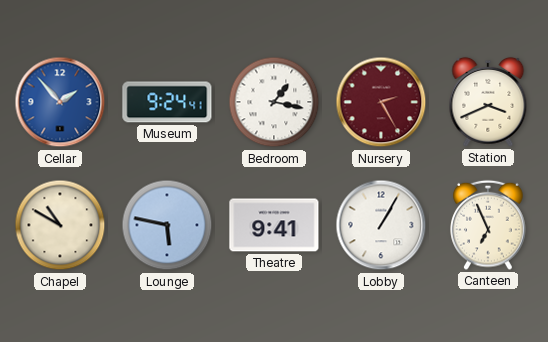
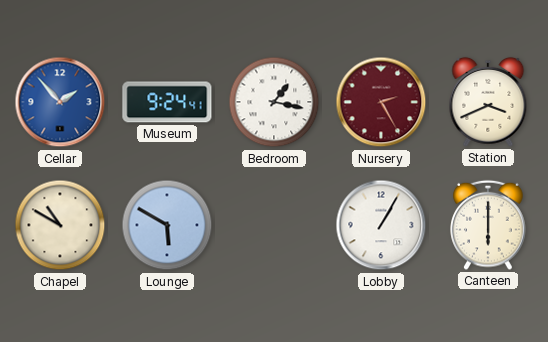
Lounge: 5:47 -> 5:50 (167, 225)
Theatre: 9:41 -> none (274, 225)
Canteen: 6:56 -> 6:00 (488, 225)
